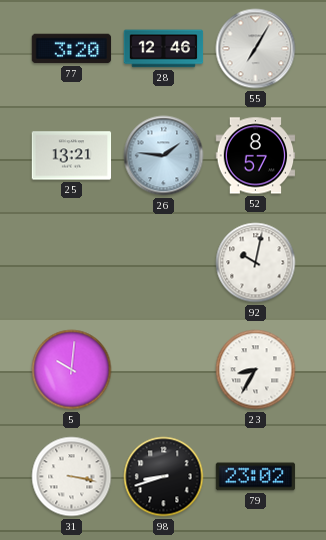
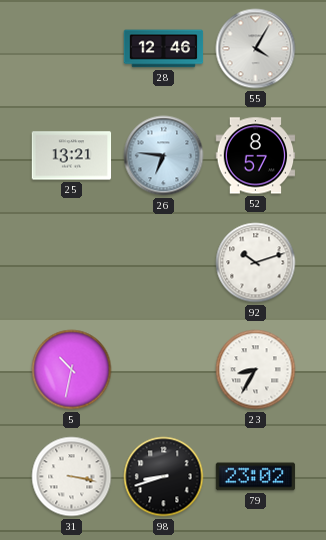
77: 3:20 -> none (72, 49)
55: 7:05 -> 4:05 (256, 49)
26: 1:46 -> 6:46 (164, 156)
92: 10:02 -> 10:12 (256, 263)
5: 10:01 -> 10:32 (72, 370)
